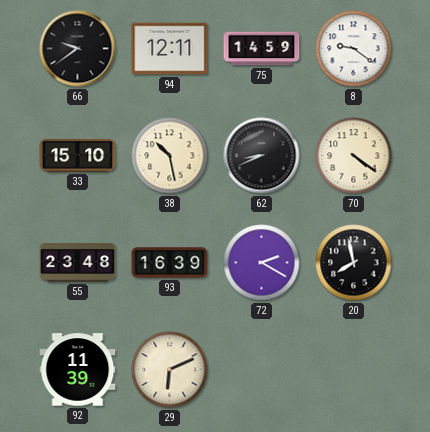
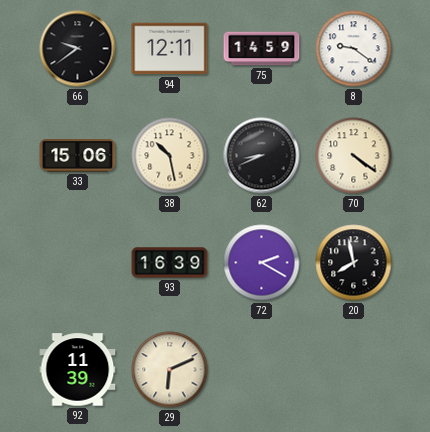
33: 15:10 -> 15:06 (78, 156)
55: 23:48 -> none (78, 263)
